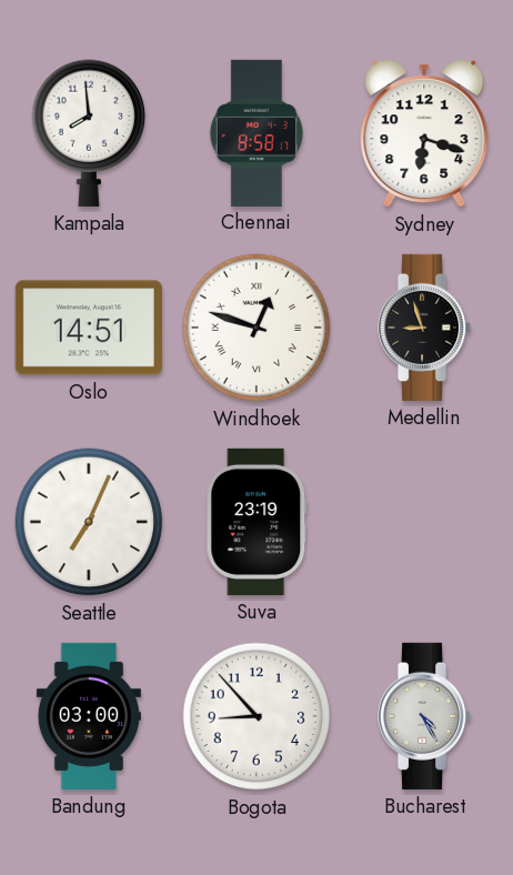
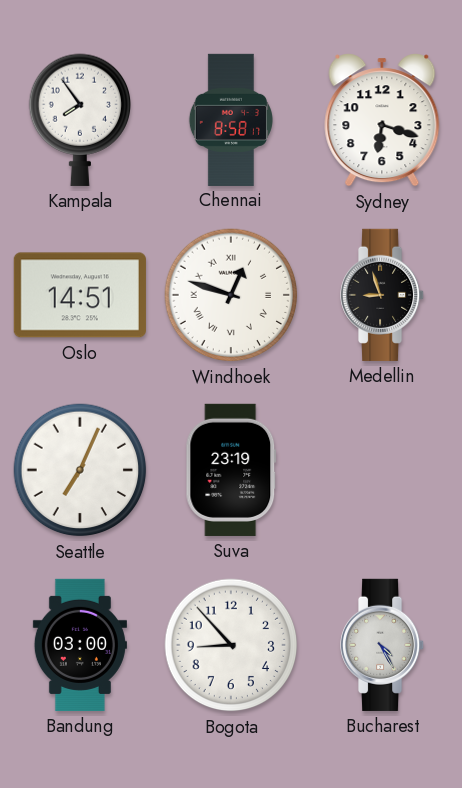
Kampala: 7:59 -> 7:54 (79, 120)
